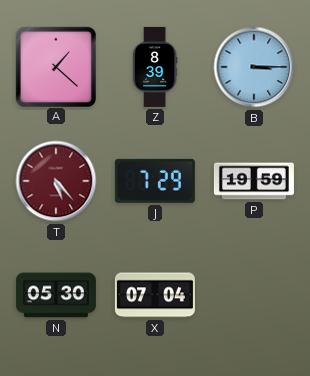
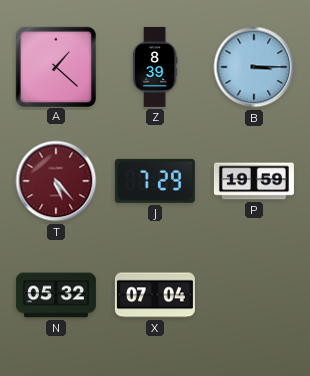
N: 05:30 -> 05:32 (56, 295)
